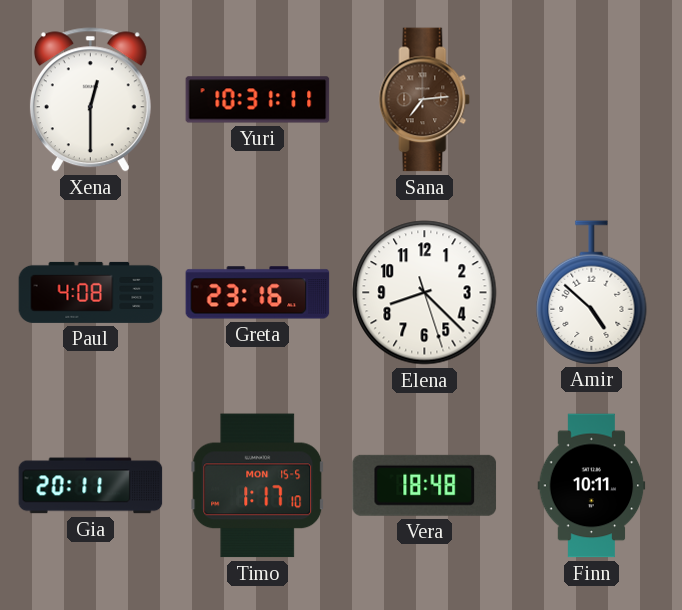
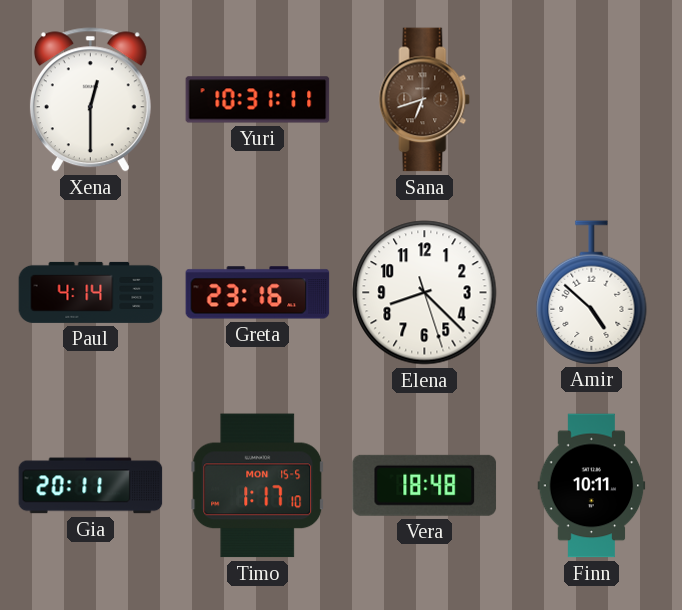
Sana: 7:14 -> 6:42 (425, 100)
Paul: 4:08 -> 4:14 (91, 292)
